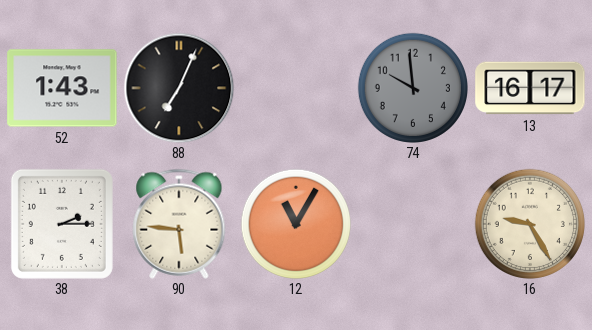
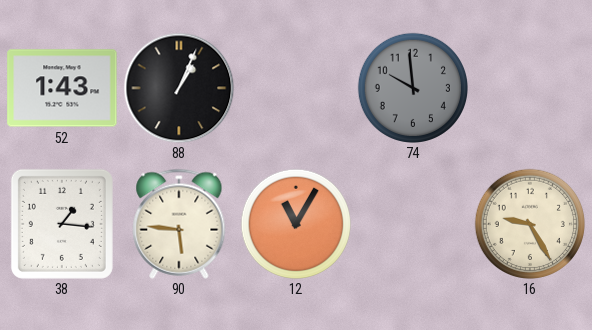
88: 7:04 -> 1:04 (179, 88)
13: 16:17 -> none (530, 88)
38: 2:15 -> 1:16 (62, 224)
